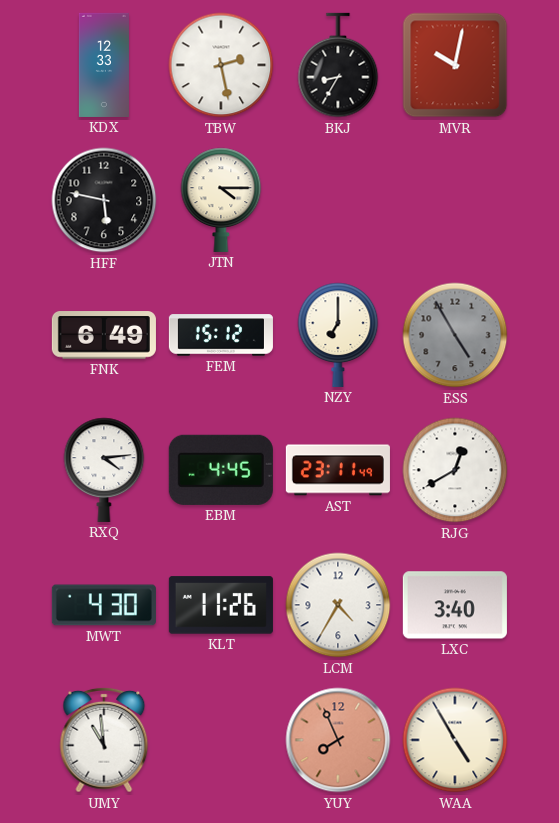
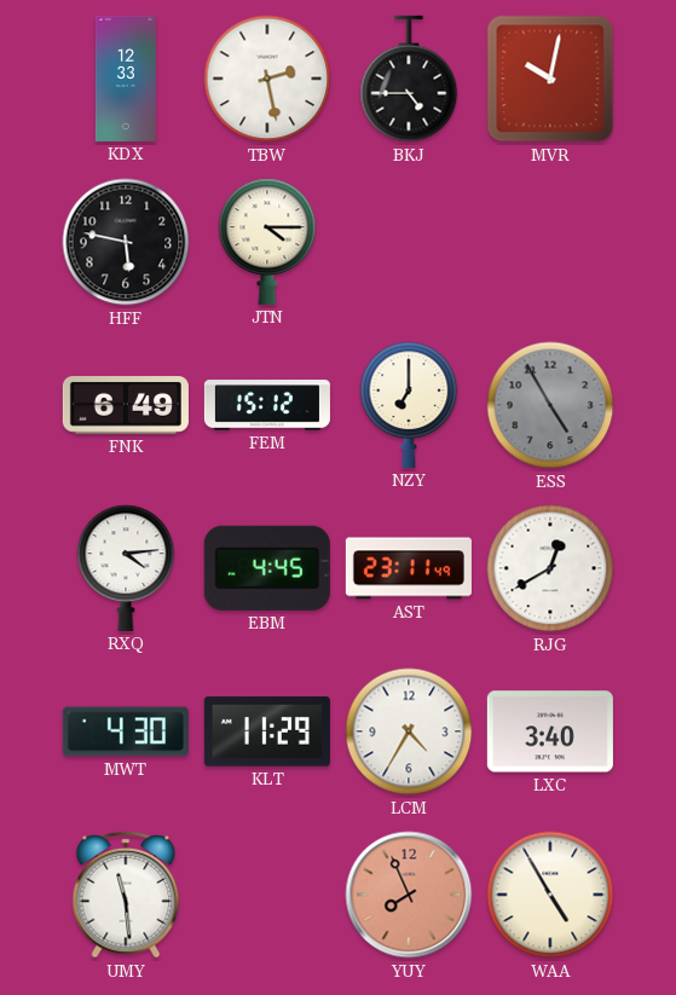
BKJ: 8:35 -> 4:45 (409, 79)
KLT: 11:26 -> 11:29 (267, 731)
UMY: 10:59 -> 11:29 (126, 895)
